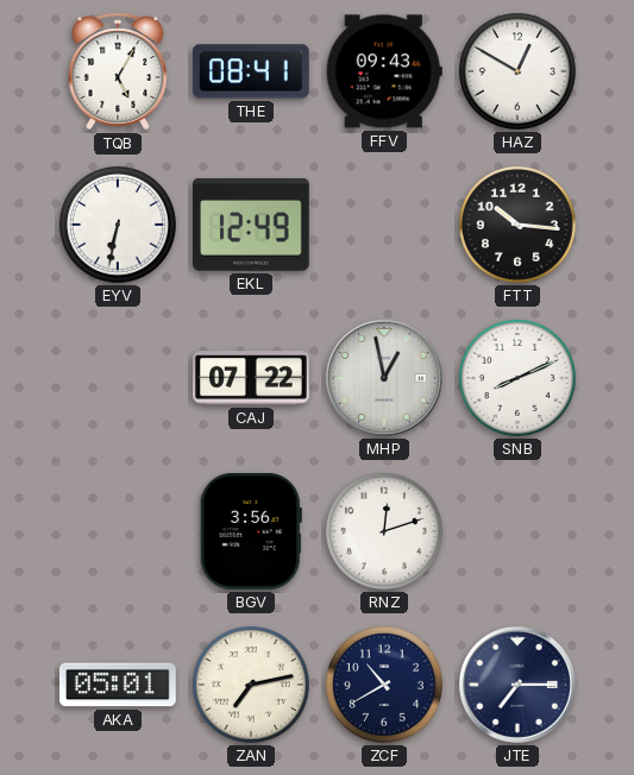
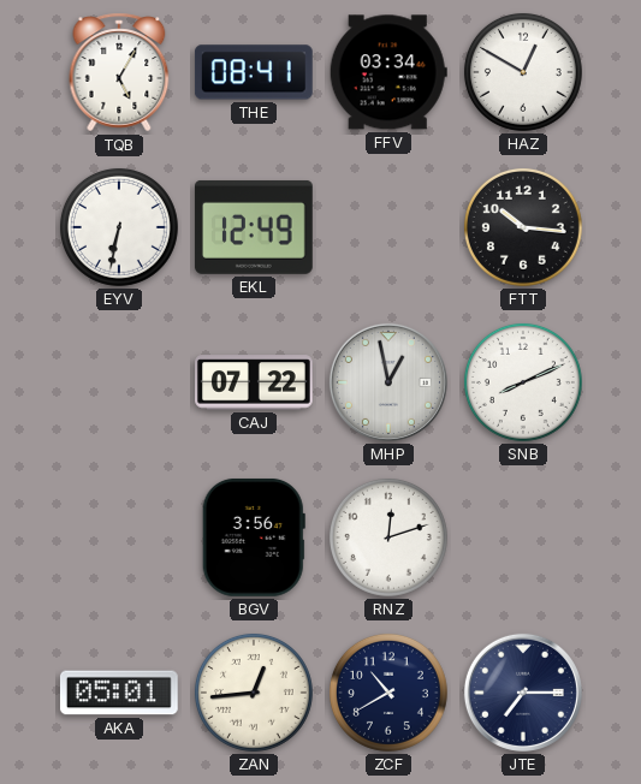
FFV: 09:43 -> 03:34 (388, 72)
ZAN: 7:13 -> 12:44 (254, 693)
